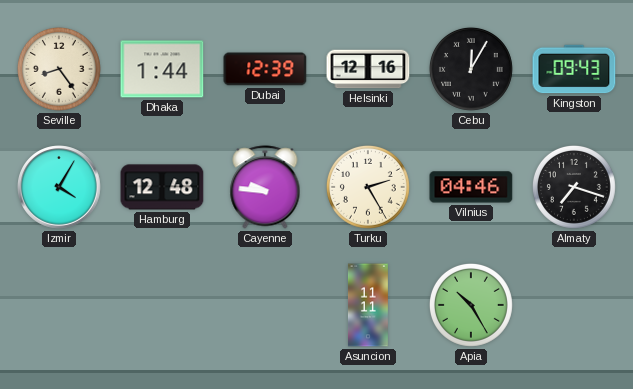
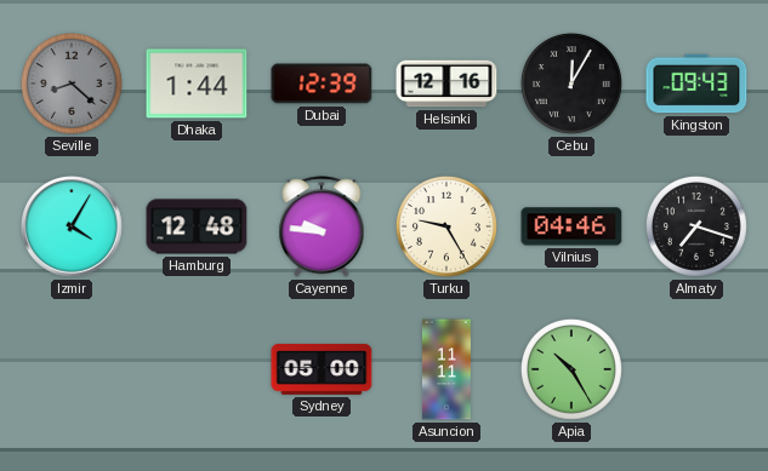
Seville: 8:24 -> 8:22 (72, 84)
Seville dial: cream -> grey (72, 84)
Turku: 2:25 -> 9:25 (446, 226)
Sydney: none -> 05:00 (322, 369)
